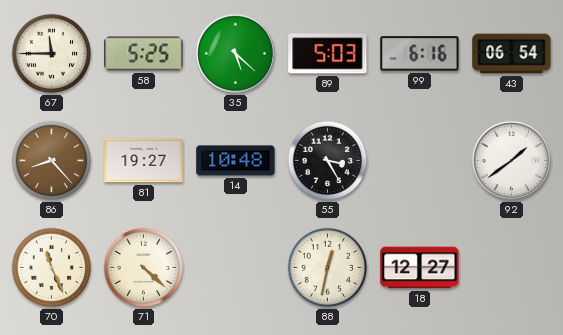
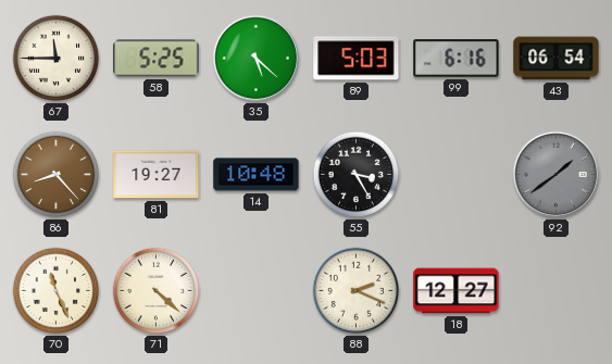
92 dial: white -> grey (555, 174)
88: 12:32 -> 2:19 (357, 291)
